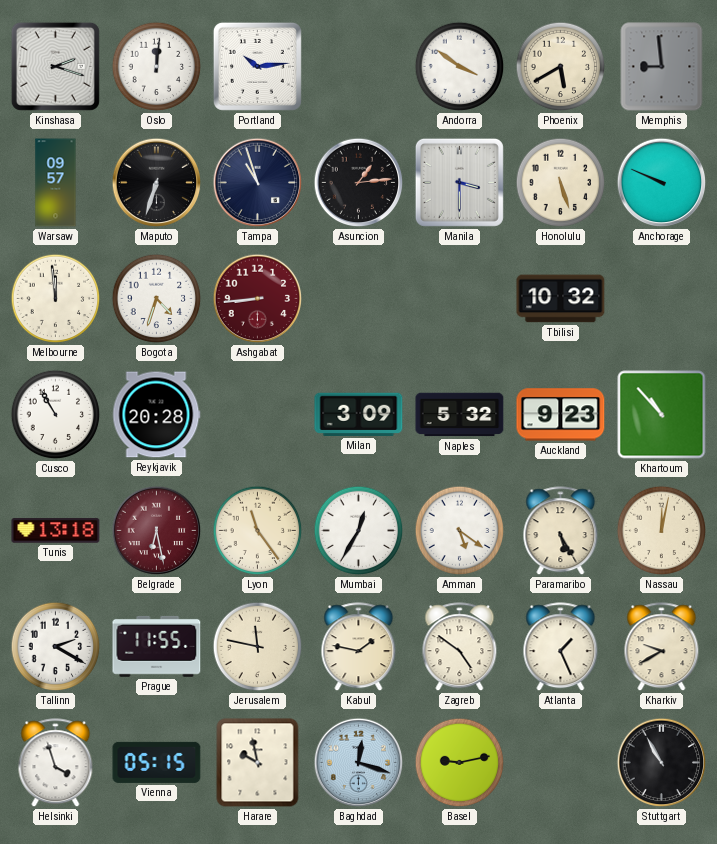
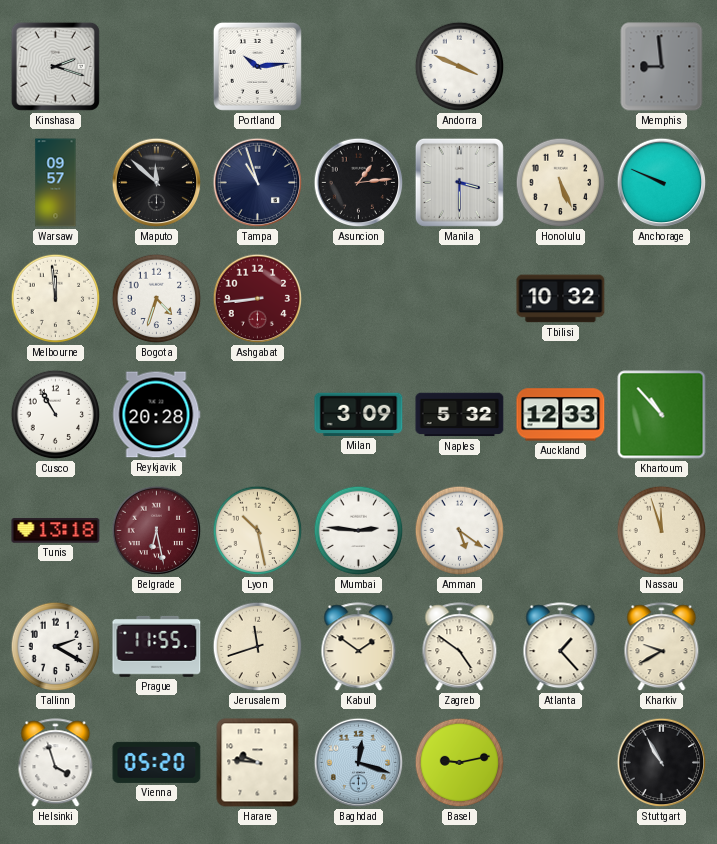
Oslo: 12:01 -> none (157, 67)
Andorra: 3:51 -> 3:49 (460, 67)
Phoenix: 5:40 -> none (561, 67)
Maputo: 6:33 -> 11:52 (157, 183)
Honolulu: 5:27 -> 5:26 (561, 183)
Auckland: 9:23 -> 12:33 (561, 415)
Lyon: 11:24 -> 10:28 (258, 531)
Mumbai: 12:35 -> 2:46 (359, 531)
Paramaribo: 5:25 -> none (561, 531)
Nassau: 12:02 -> 11:57 (662, 531)
Jerusalem: 11:47 -> 11:42 (258, 647)
Kabul: 1:47 -> 1:51 (359, 647)
Atlanta: 1:26 -> 1:23 (561, 647)
Vienna: 05:15 -> 05:20 (157, 762)
Harare: 9:58 -> 9:46 (258, 763)
